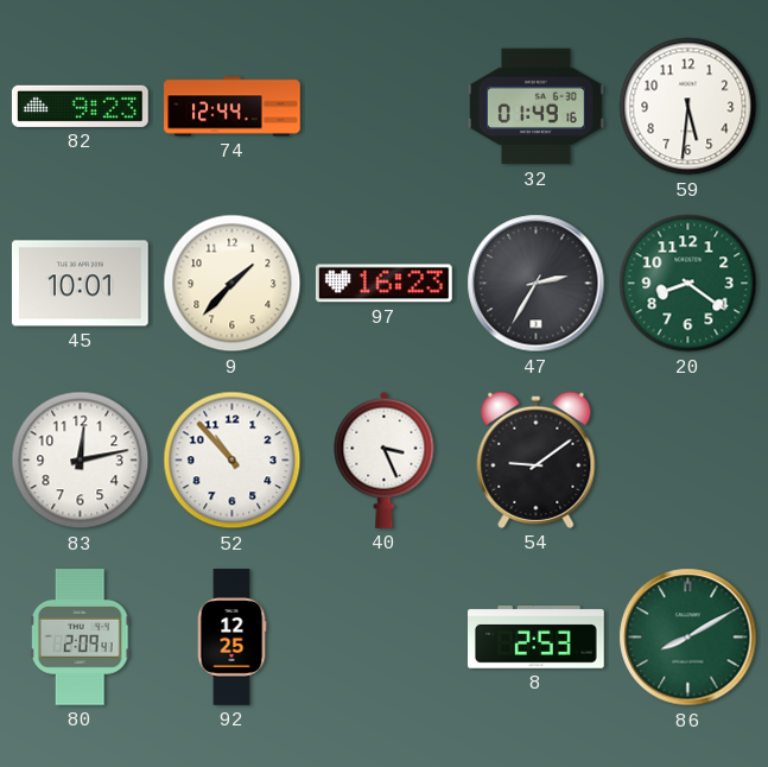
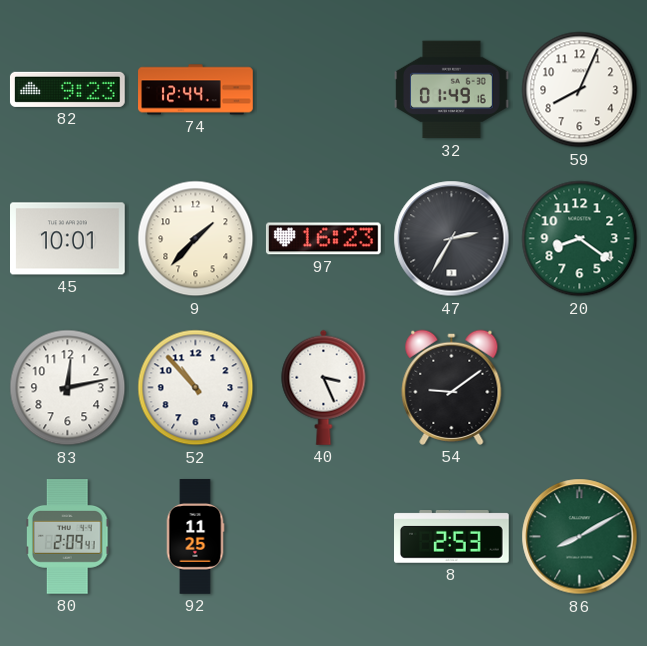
59: 5:31 -> 8:04 (580, 90)
92: 12:25 -> 11:25 (195, 537)
